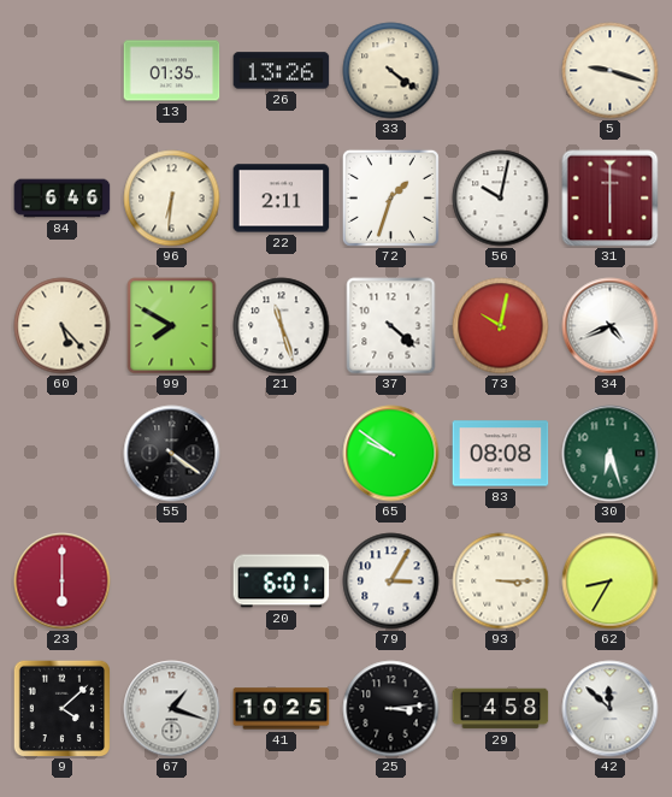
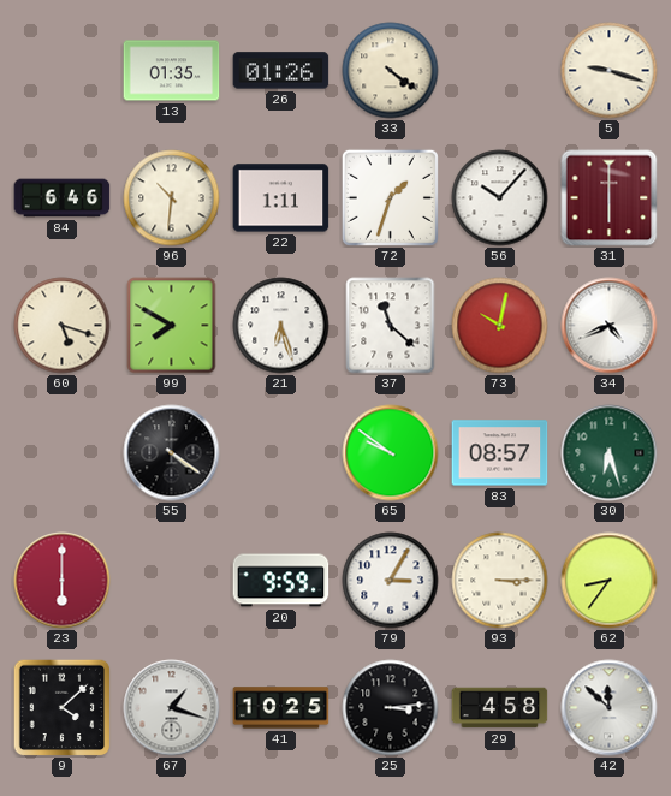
26: 13:26 -> 01:26 (281, 71)
96: 6:31 -> 10:31 (172, 198)
22: 2:11 -> 1:11 (281, 198)
56: 10:02 -> 10:07 (500, 198)
60: 5:23 -> 5:18 (63, 326)
21: 11:27 -> 6:27 (281, 326)
37: 4:22 -> 11:22 (391, 326)
83: 08:08 -> 08:57 (500, 453)
20: 6:01 -> 9:59 (281, 581)
62: 8:35 -> 8:36 (610, 581)
